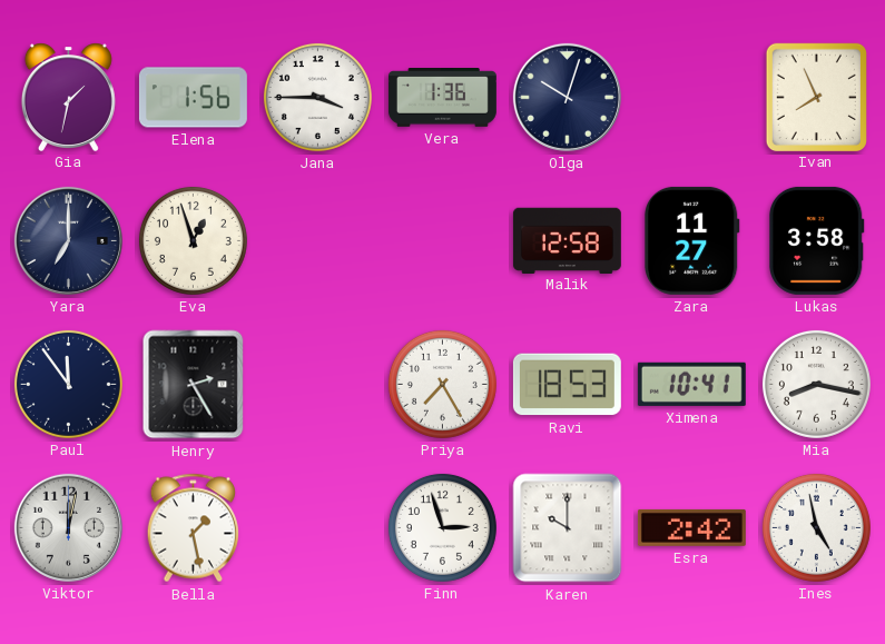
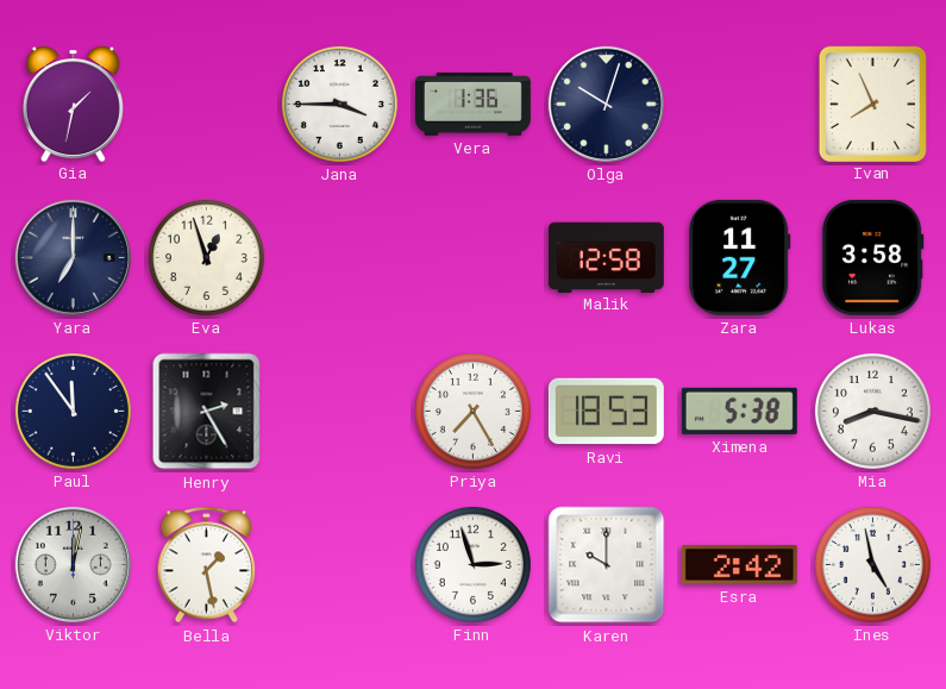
Elena: 1:56 -> none (193, 98)
Ximena: 10:41 -> 5:38 (739, 411)
